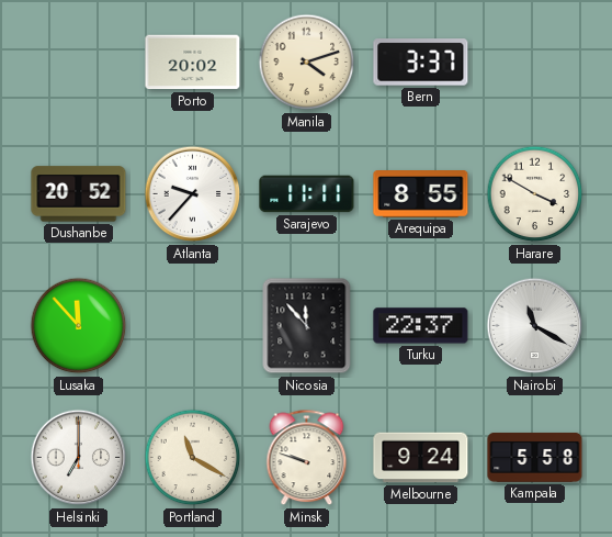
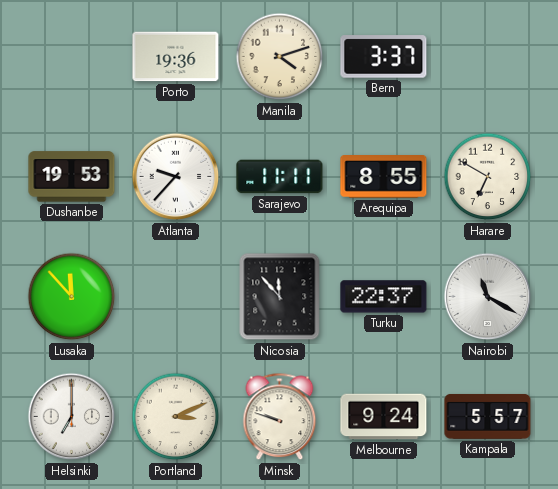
Porto: 20:02 -> 19:36 (176, 57)
Dushanbe: 20:52 -> 19:53 (72, 177)
Harare: 3:50 -> 6:50 (488, 177)
Portland: 11:20 -> 3:11 (176, 417)
Kampala: 5:58 -> 5:57 (488, 416)
